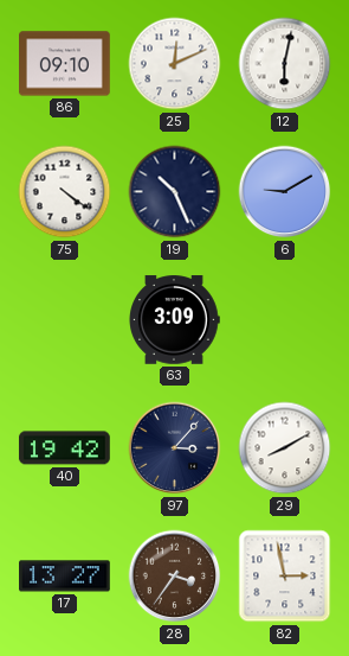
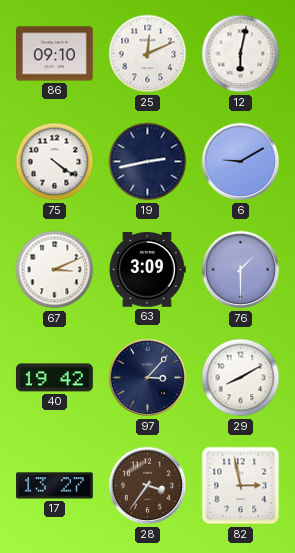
19: 10:26 -> 2:43 (148, 162)
67: none -> 3:11 (55, 270)
76: none -> 1:30 (241, 270)
